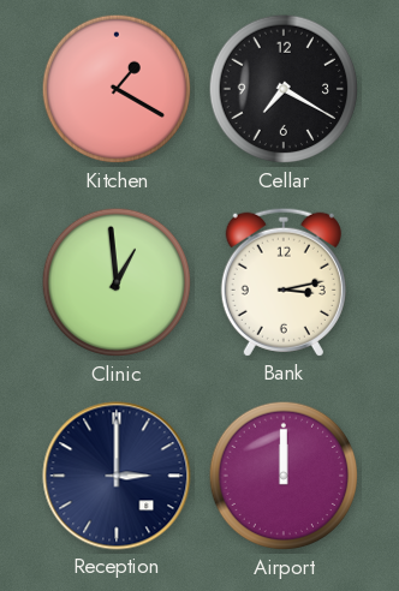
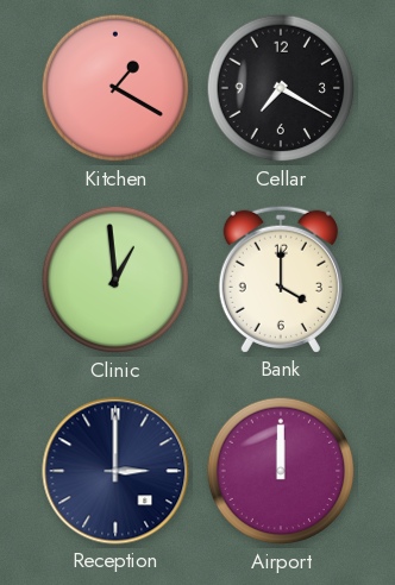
Bank: 3:13 -> 4:00 (281, 279)
